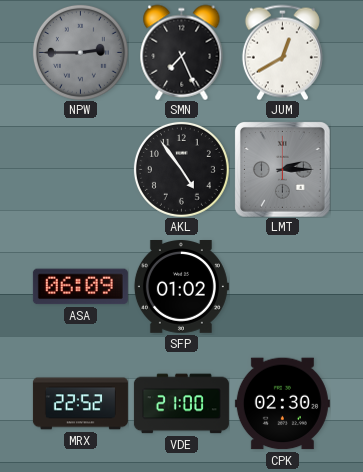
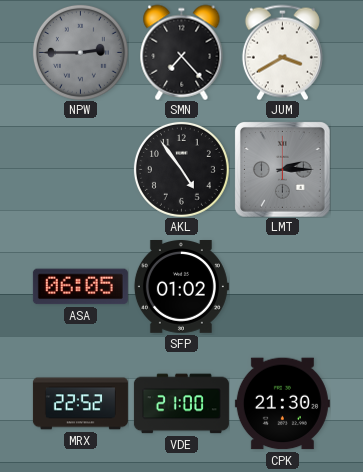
SMN: 7:26 -> 7:23 (182, 52)
JUM: 12:40 -> 3:40 (282, 52)
ASA: 06:09 -> 06:05 (80, 287)
CPK: 02:30 -> 21:30 (282, 404)
